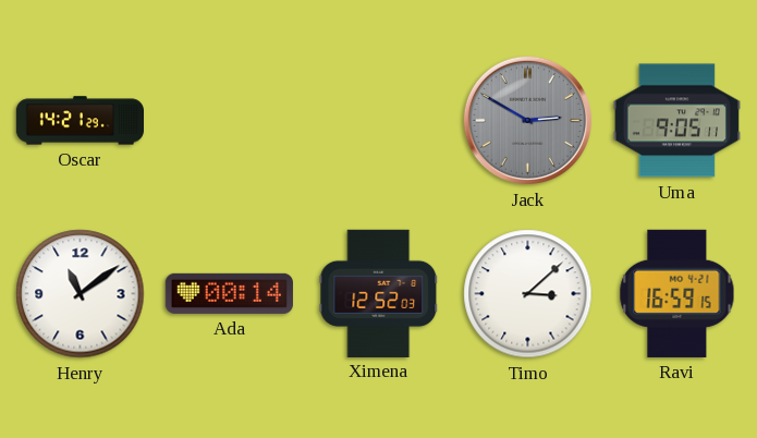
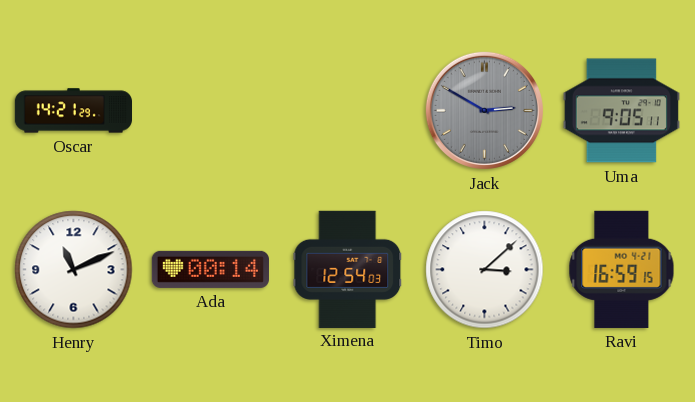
Henry: 11:09 -> 11:11 (74, 270)
Ximena: 12:52 -> 12:54 (348, 269)
